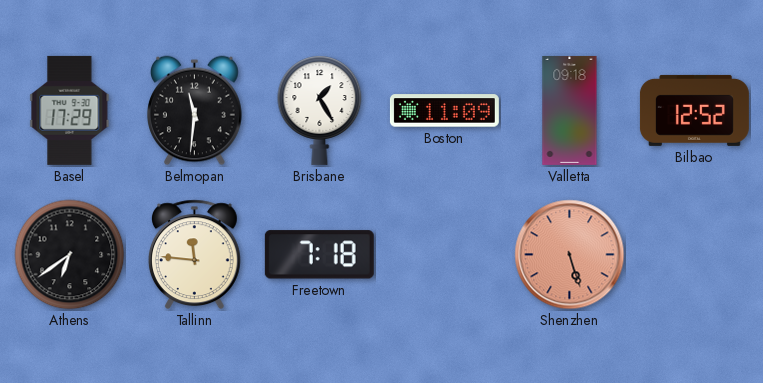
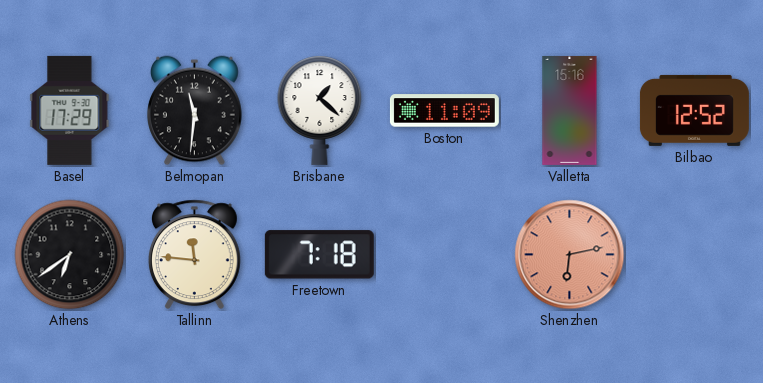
Brisbane: 1:25 -> 1:22 (320, 110)
Valletta: 09:18 -> 15:16 (570, 110)
Shenzhen: 5:27 -> 6:13 (570, 255)
